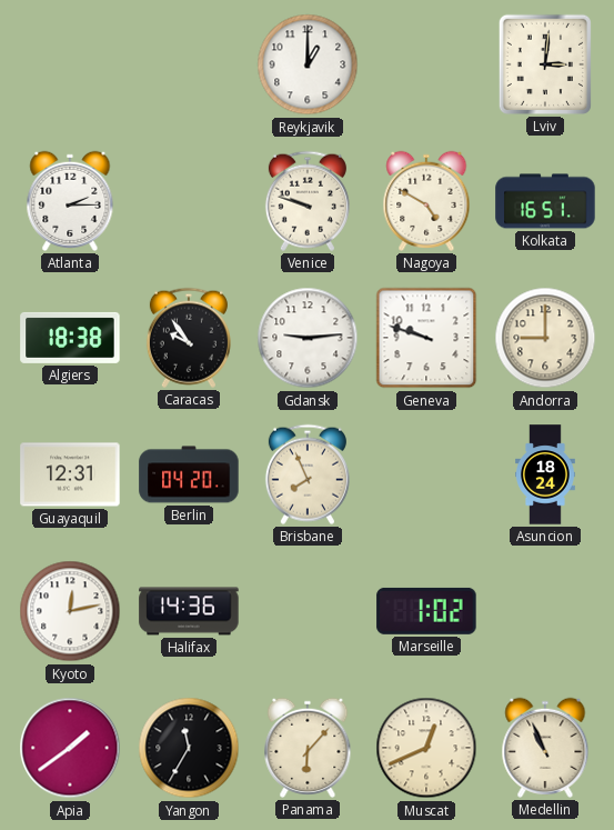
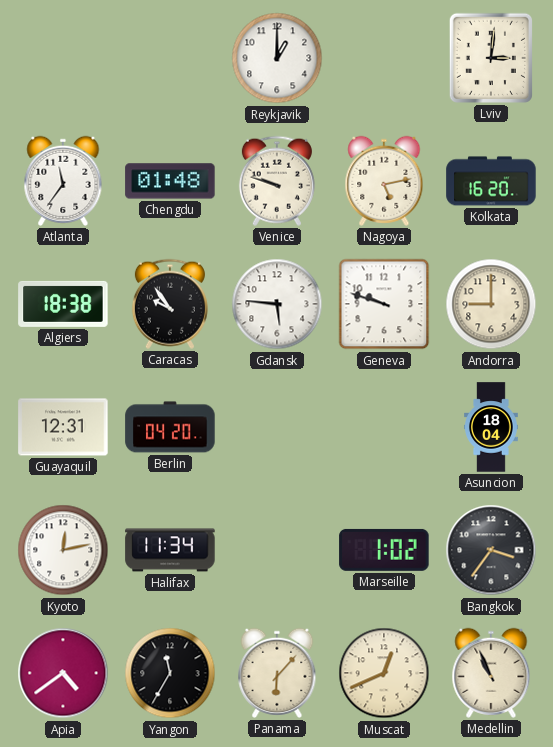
Atlanta: 2:15 -> 11:36 (63, 181)
Chengdu: none -> 01:48 (170, 181)
Nagoya: 4:50 -> 5:13 (384, 181)
Kolkata: 16:51 -> 16:20 (491, 181)
Gdansk: 9:14 -> 5:46 (277, 304)
Brisbane: 7:56 -> none (308, 474)
Asuncion: 18:24 -> 18:04 (492, 427)
Halifax: 14:36 -> 11:34 (170, 550)
Bangkok: none -> 3:36 (491, 550)
Apia: 1:39 -> 4:39 (63, 673)
